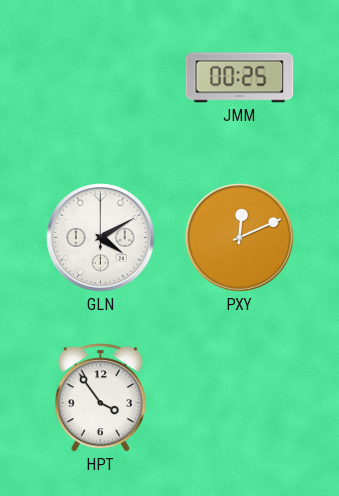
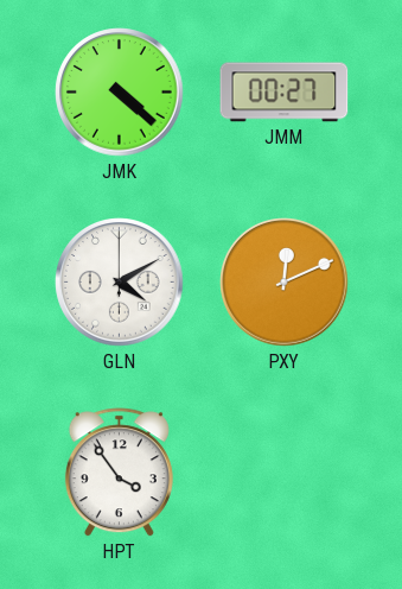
JMK: none -> 4:22 (120, 93)
JMM: 00:25 -> 00:27 (285, 93)
